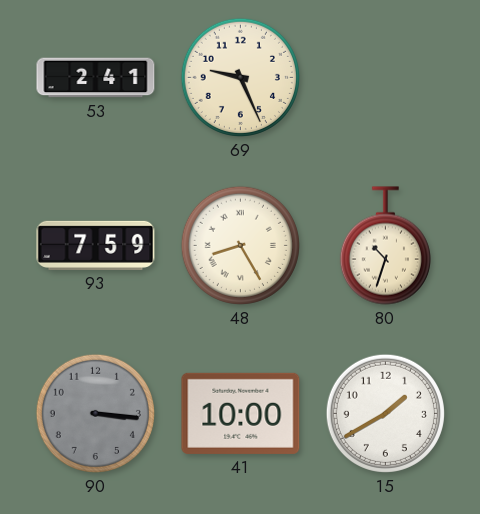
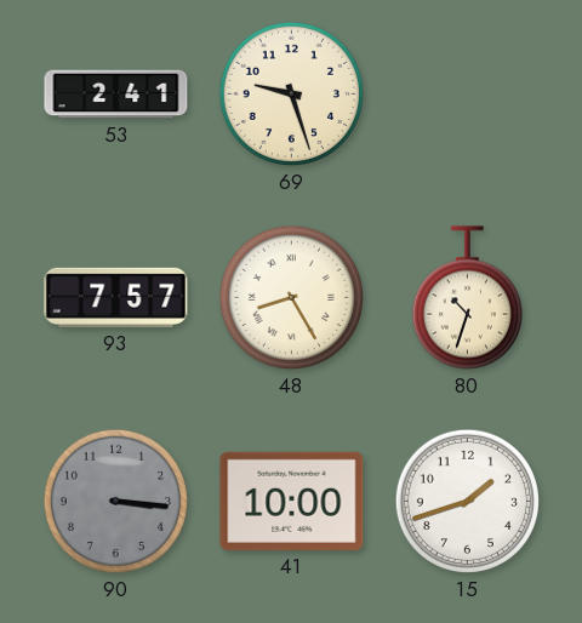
69: 9:26 -> 9:27 (291, 93)
93: 7:59 -> 7:57 (116, 297)
15: 1:40 -> 1:42 (467, 501)
